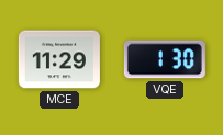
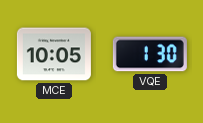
MCE: 11:29 -> 10:05 (54, 54)
